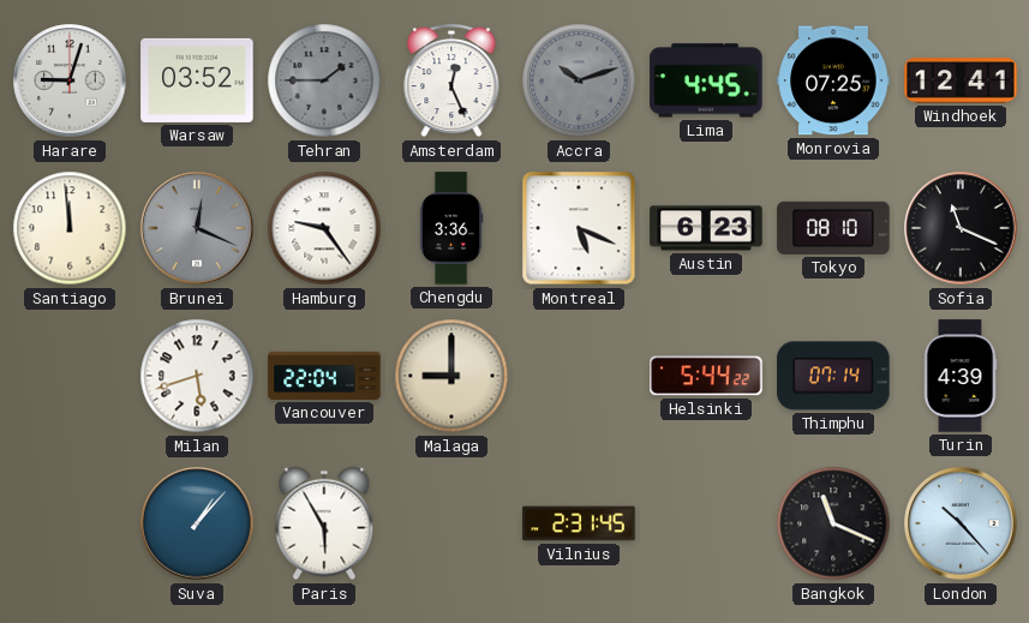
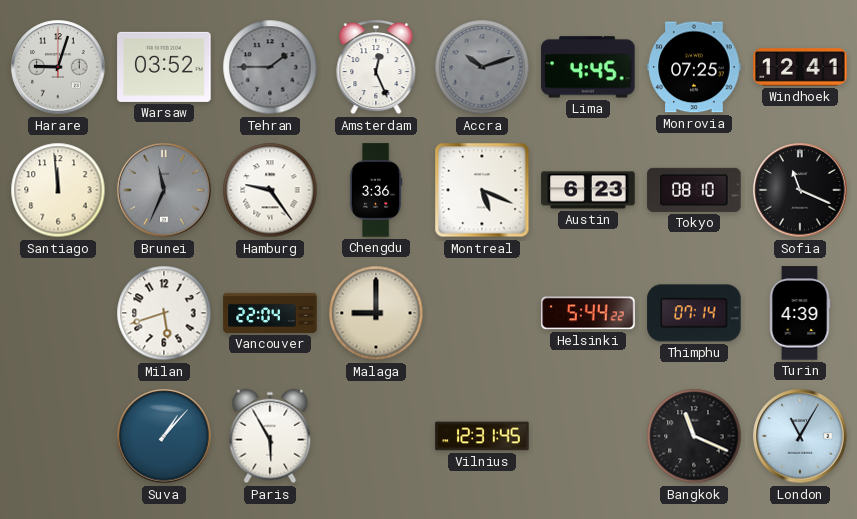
Brunei: 12:19 -> 11:34 (164, 190)
Vilnius: 2:31 -> 12:31 (482, 436)
London: 10:23 -> 11:05 (800, 436)
